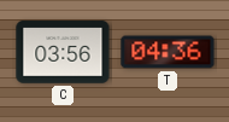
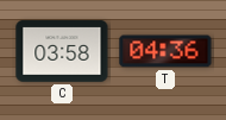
C: 03:56 -> 03:58 (62, 51)
